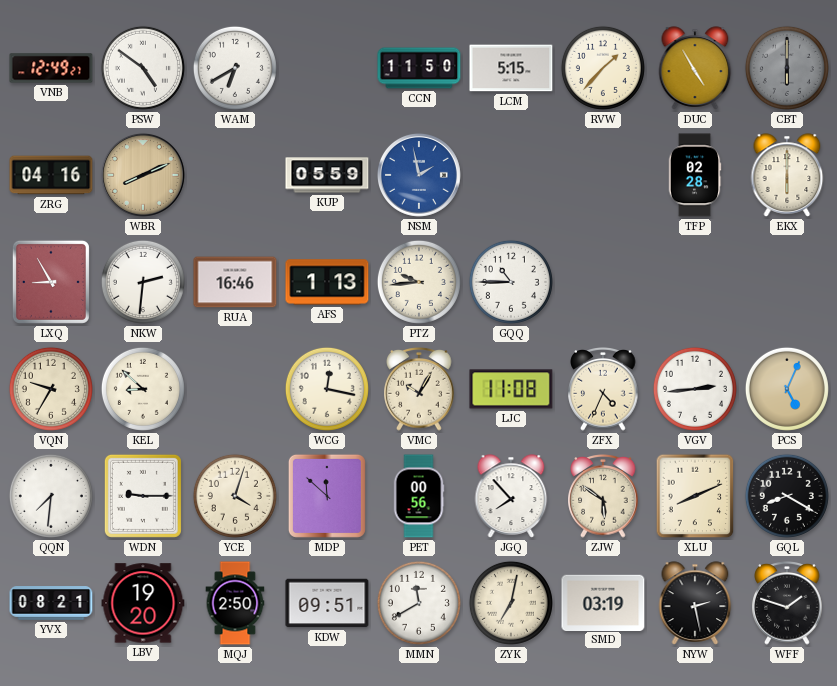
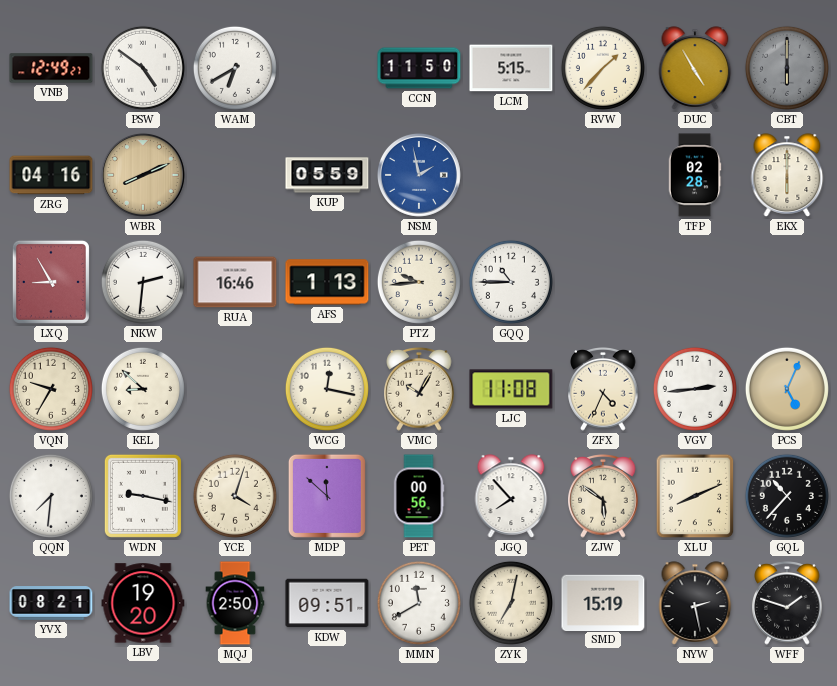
WDN: 9:15 -> 9:17 (143, 496)
GQL: 8:20 -> 10:37 (787, 496)
SMD: 03:19 -> 15:19 (603, 602)
